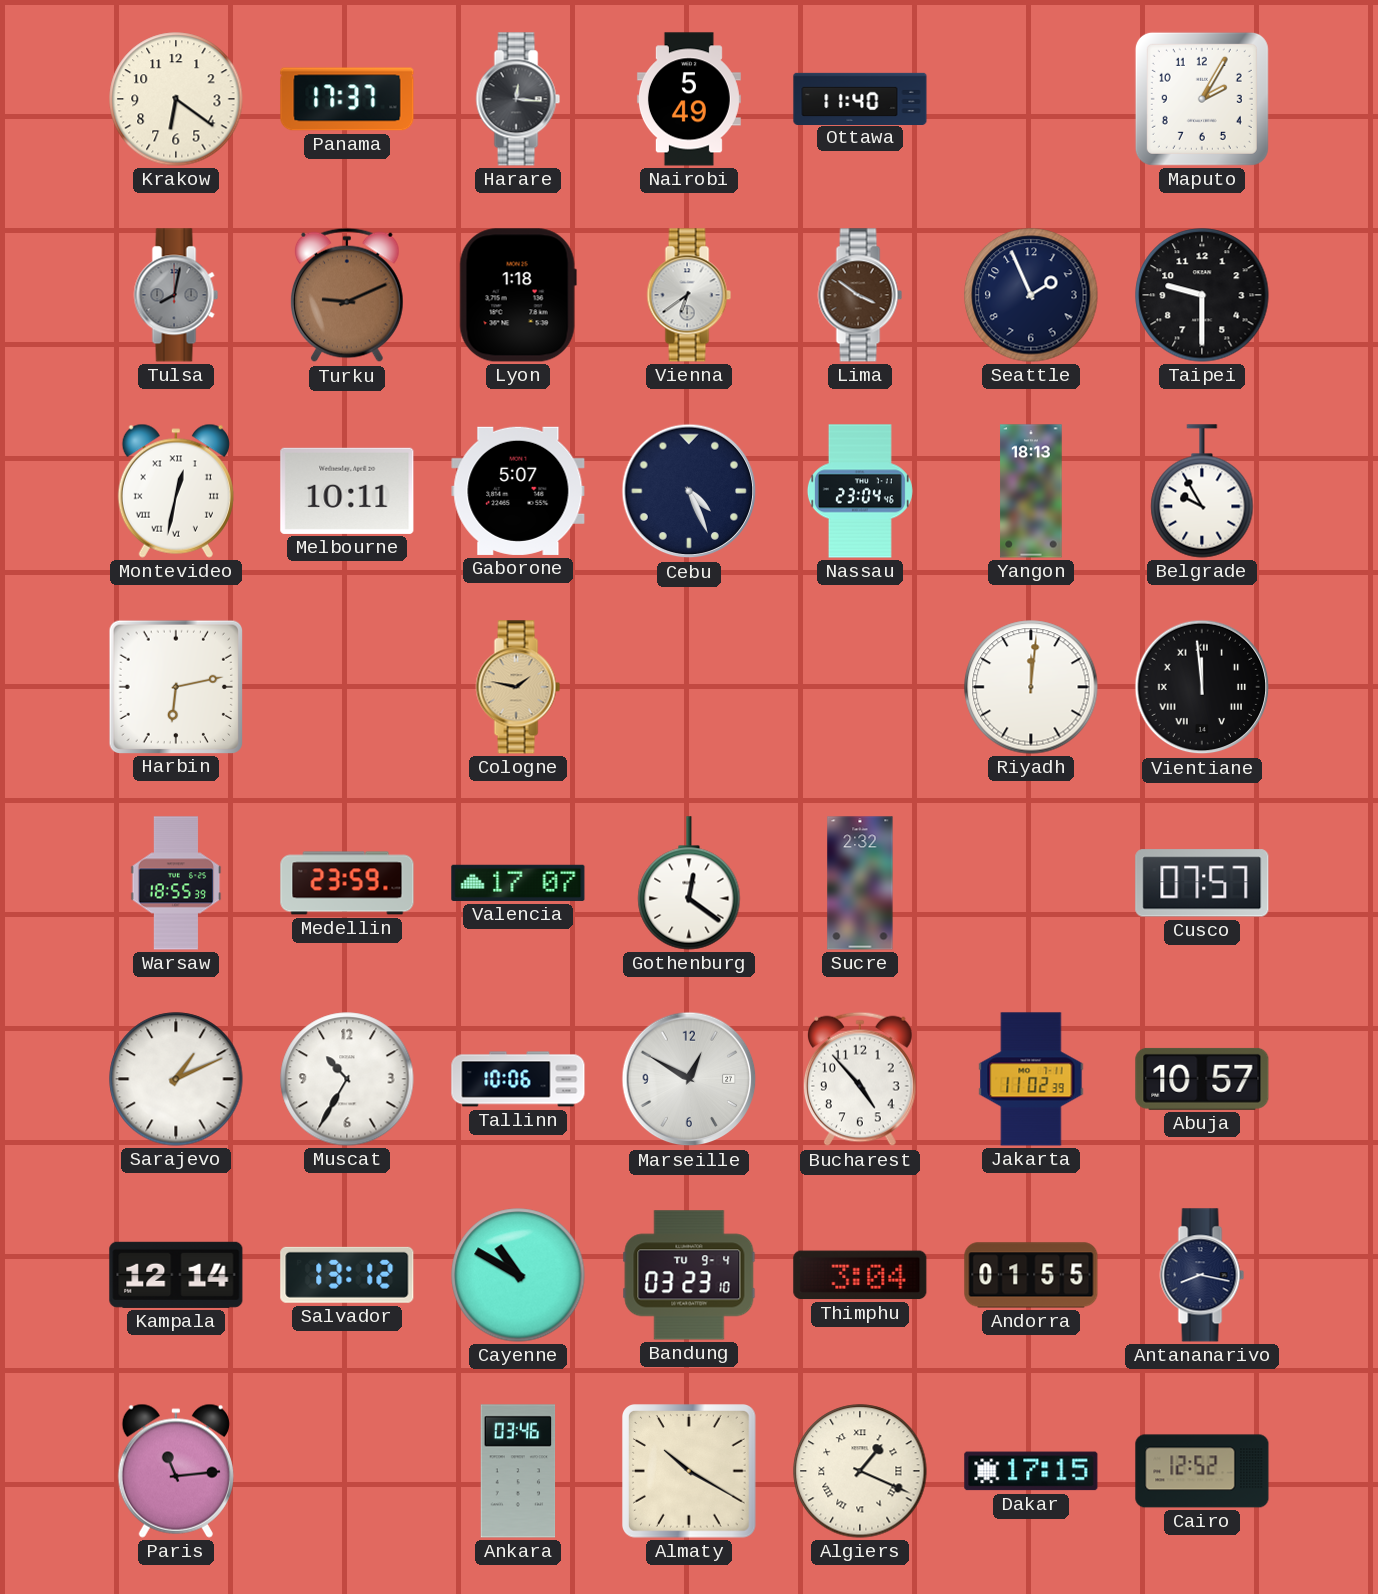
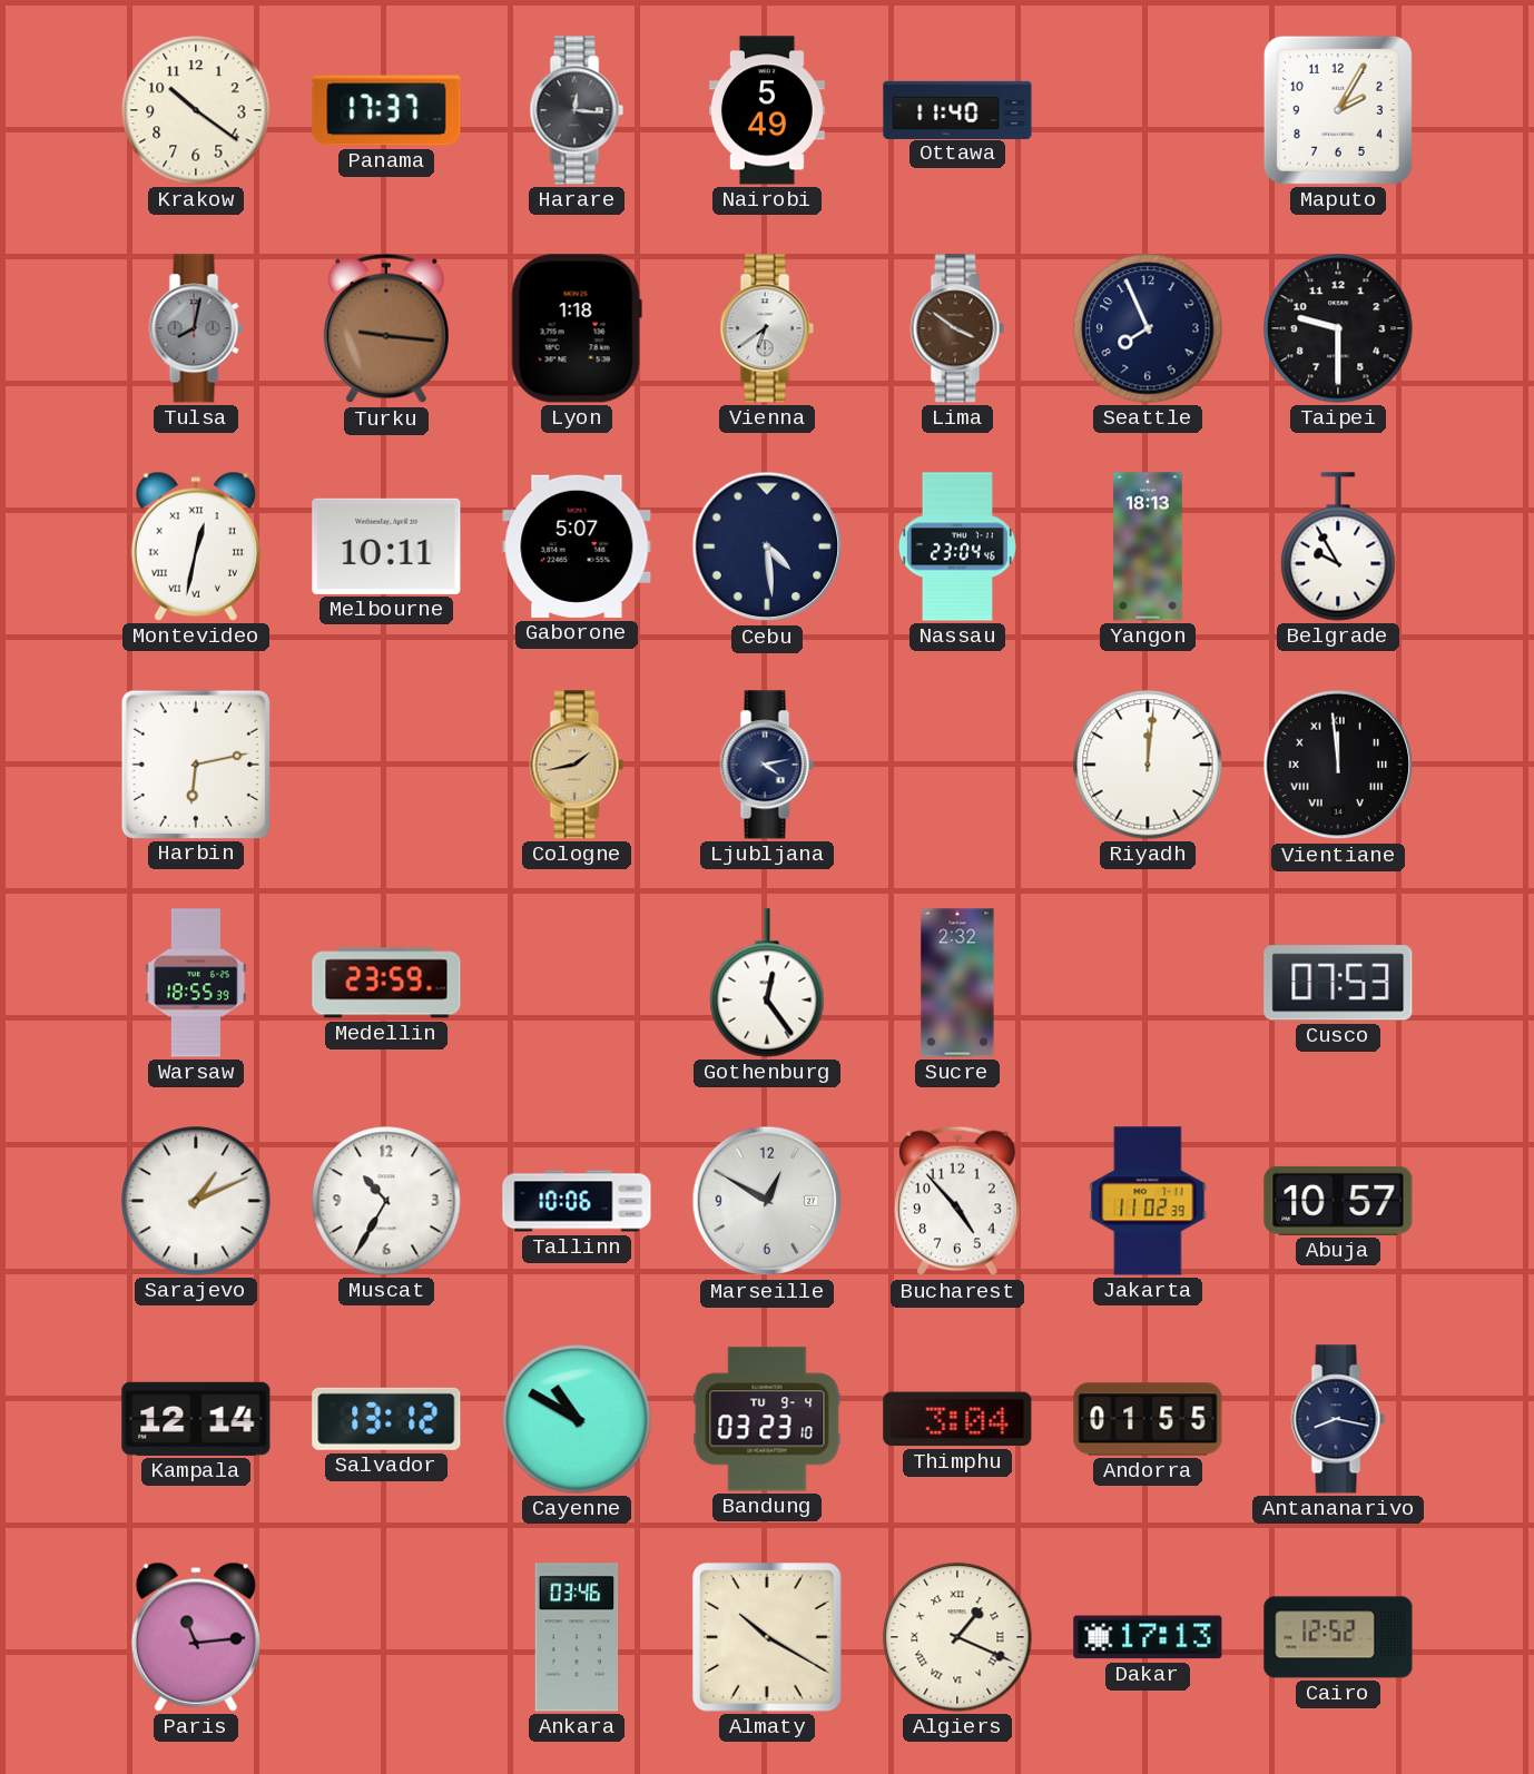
Krakow: 6:21 -> 10:21 (196, 110)
Turku: 9:11 -> 9:16 (386, 328)
Seattle: 1:56 -> 7:56 (1148, 328)
Cebu: 4:26 -> 4:29 (767, 546)
Cologne: 1:47 -> 1:43 (577, 765)
Ljubljana: none -> 4:13 (767, 765)
Valencia: 17:07 -> none (518, 883)
Gothenburg: 12:21 -> 12:24 (767, 983)
Cusco: 07:57 -> 07:53 (1338, 983)
Dakar: 17:15 -> 17:13 (1148, 1637)
